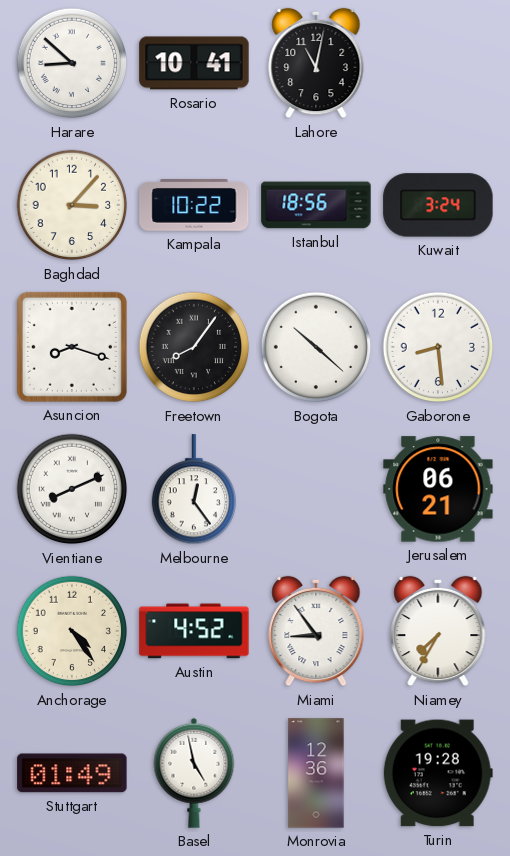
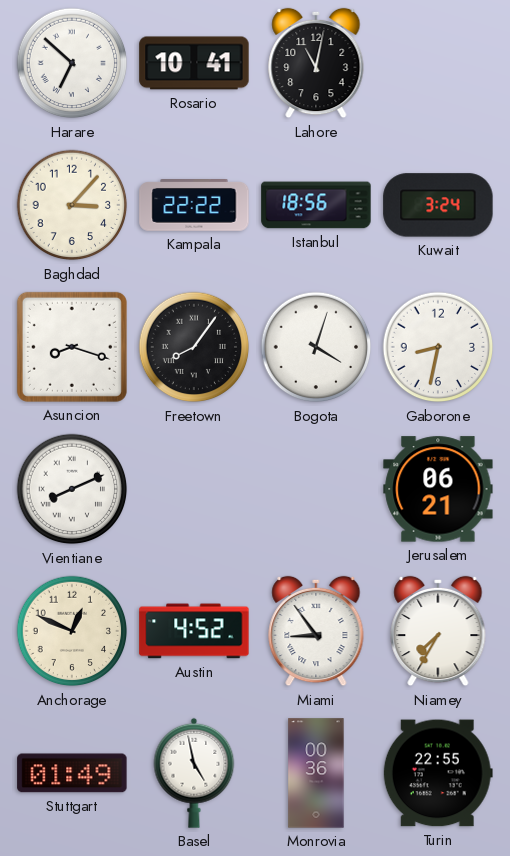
Harare: 8:52 -> 6:52 (72, 63)
Kampala: 10:22 -> 22:22 (194, 206)
Bogota: 10:22 -> 4:03 (316, 347)
Gaborone: 8:29 -> 8:32 (438, 347)
Melbourne: 12:24 -> none (193, 490)
Anchorage: 4:24 -> 12:49 (72, 631)
Monrovia: 12:36 -> 00:36 (316, 773)
Turin: 19:28 -> 22:55 (438, 773)
